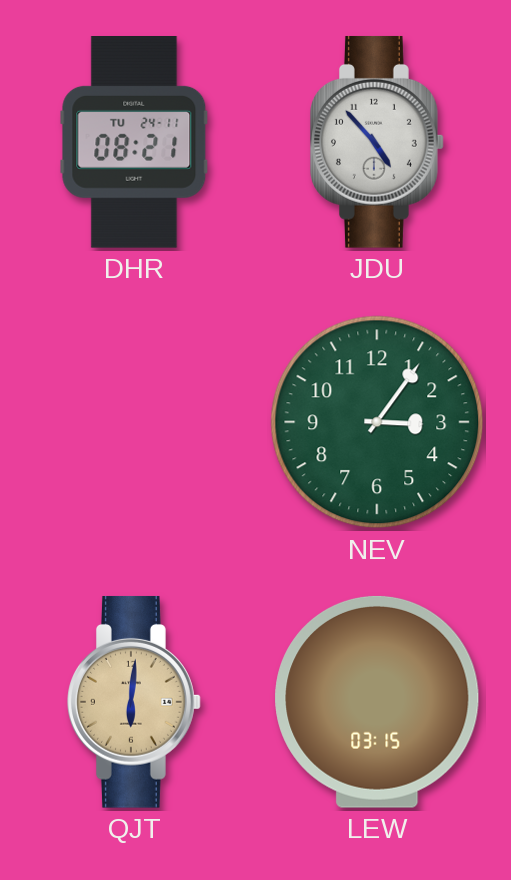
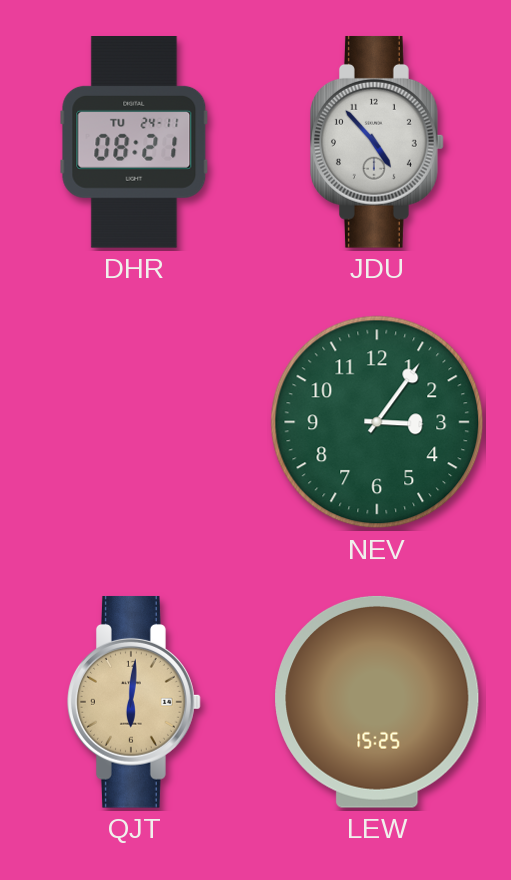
LEW: 03:15 -> 15:25 (377, 702)
